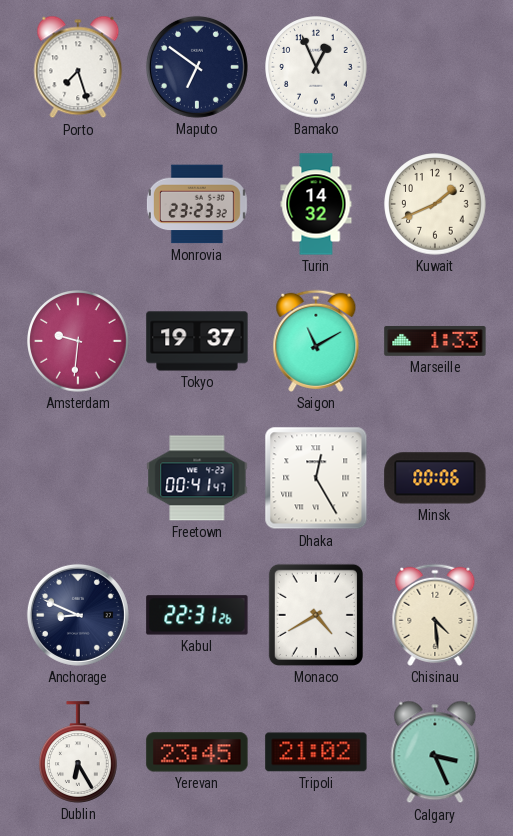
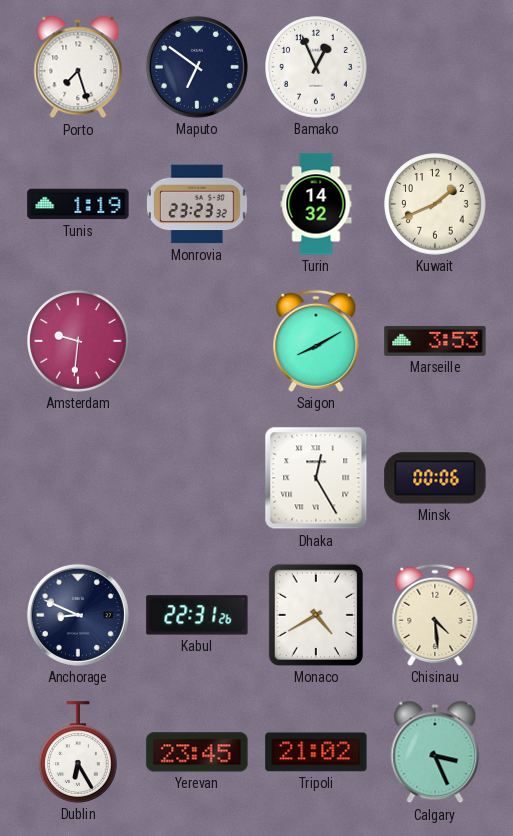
Tunis: none -> 1:19 (78, 204)
Tokyo: 19:37 -> none (197, 341)
Saigon: 11:10 -> 8:10 (316, 341)
Marseille: 1:33 -> 3:53 (435, 341)
Freetown: 00:41 -> none (197, 478)
